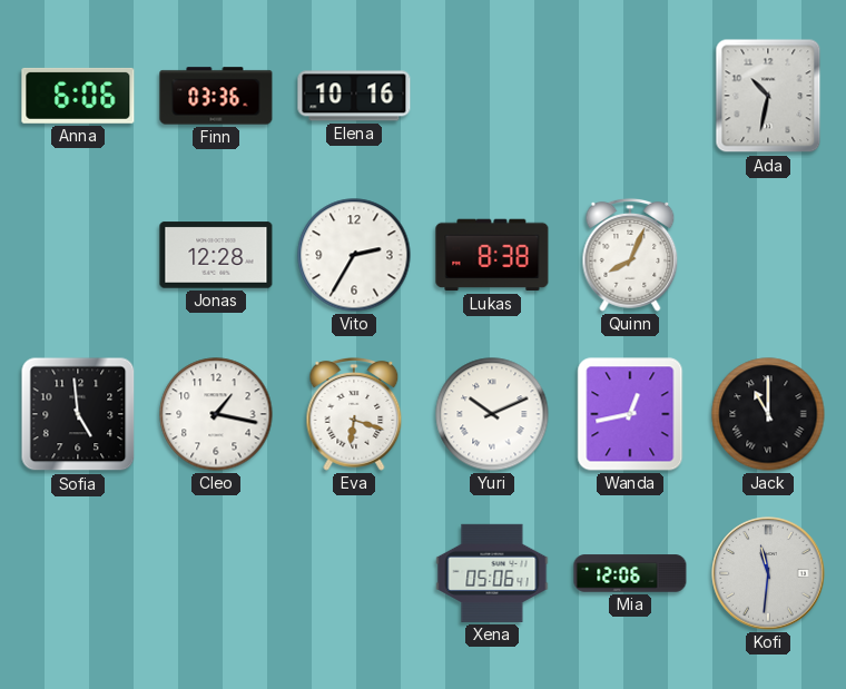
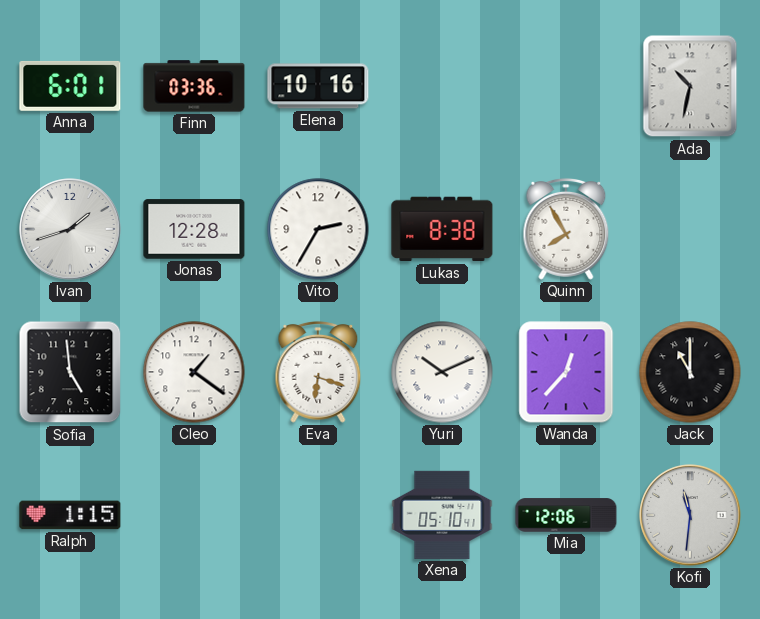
Anna: 6:06 -> 6:01 (70, 86)
Ivan: none -> 1:42 (70, 229)
Quinn: 8:04 -> 7:55 (566, 229)
Cleo: 1:17 -> 1:21 (194, 372)
Wanda: 12:43 -> 12:37 (566, 372)
Ralph: none -> 1:15 (70, 515)
Xena: 05:06 -> 05:10 (442, 515)
